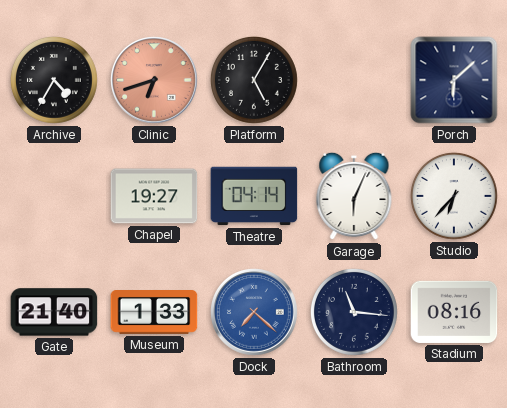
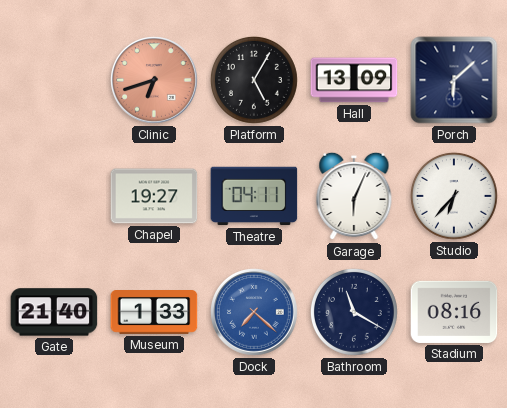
Archive: 4:35 -> none (54, 80)
Hall: none -> 13:09 (354, 80)
Theatre: 04:14 -> 04:11 (254, 196)
Bathroom: 11:16 -> 11:20 (354, 312)
